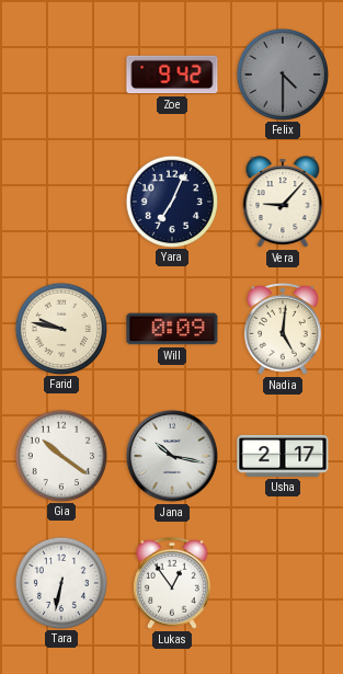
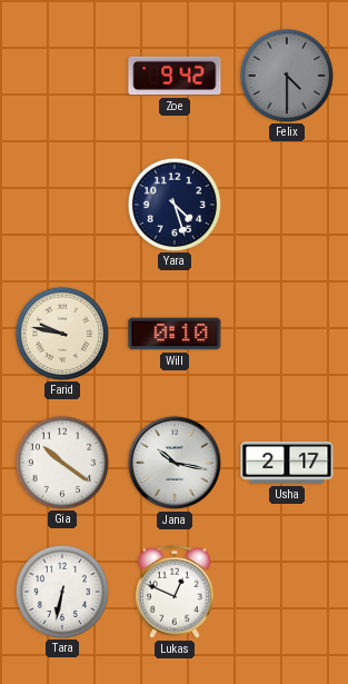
Yara: 7:04 -> 4:27 (173, 204)
Vera: 9:07 -> none (283, 202)
Will: 0:09 -> 0:10 (175, 334)
Nadia: 5:01 -> none (284, 329)
Lukas: 12:54 -> 12:49 (176, 592)
